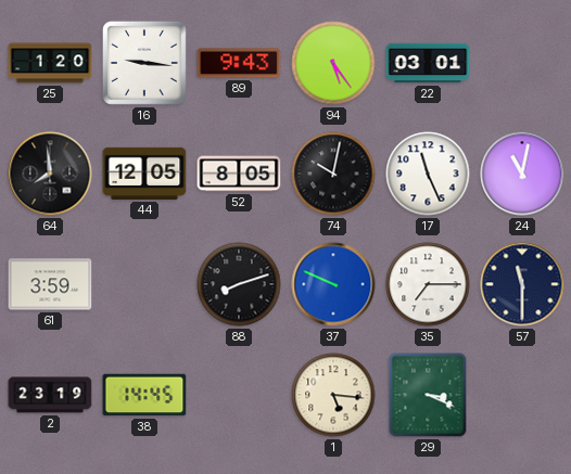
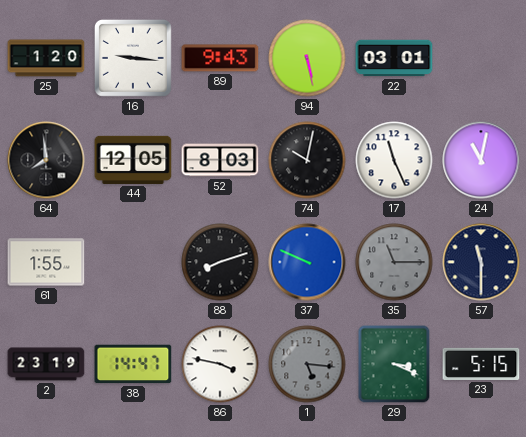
94: 5:24 -> 5:28 (307, 58)
52: 8:05 -> 8:03 (220, 160)
61: 3:59 -> 1:55 (46, 262)
35: 7:15 -> 11:15 (394, 262)
35 dial: white -> grey (394, 262)
38: 14:45 -> 14:47 (133, 364)
86: none -> 3:47 (220, 364)
1 dial: cream -> grey (307, 364)
23: none -> 5:15 (481, 364)
